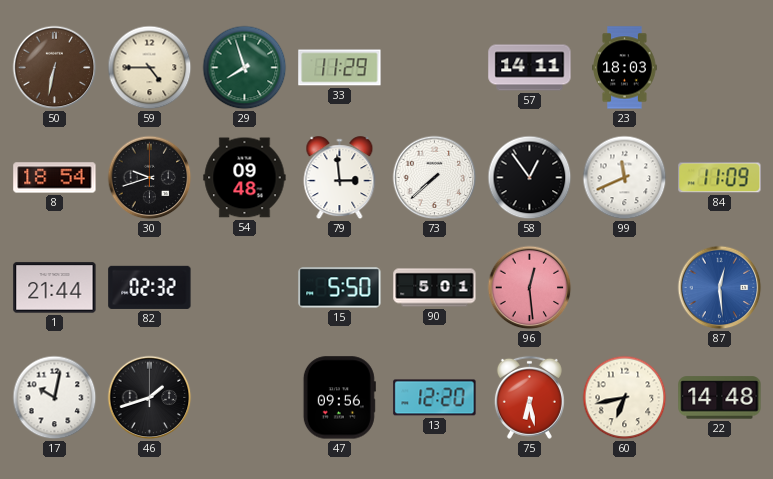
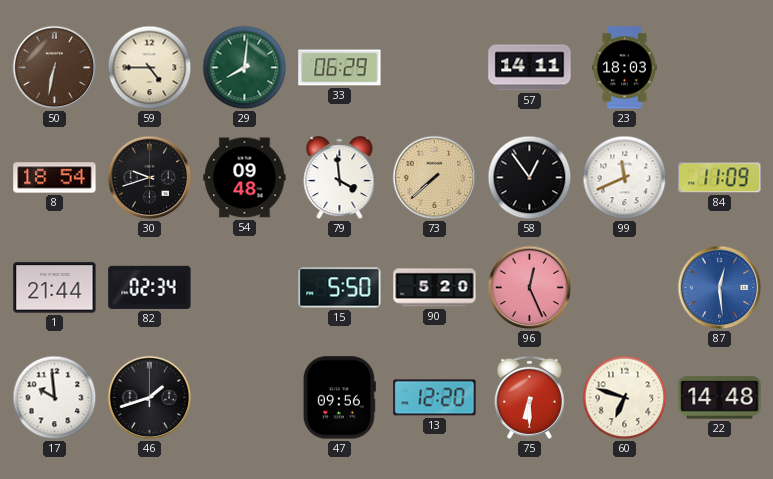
29: 7:57 -> 8:01 (245, 68)
33: 11:29 -> 06:29 (340, 68)
79: 2:59 -> 3:59 (340, 178)
73 dial: white -> champagne (435, 178)
82: 02:32 -> 02:34 (150, 287)
90: 5:01 -> 5:20 (435, 288)
96: 12:29 -> 12:26 (530, 288)
17: 10:02 -> 9:59 (55, 398)
75: 6:28 -> 6:30 (529, 397)
60: 6:43 -> 6:48 (625, 398)
